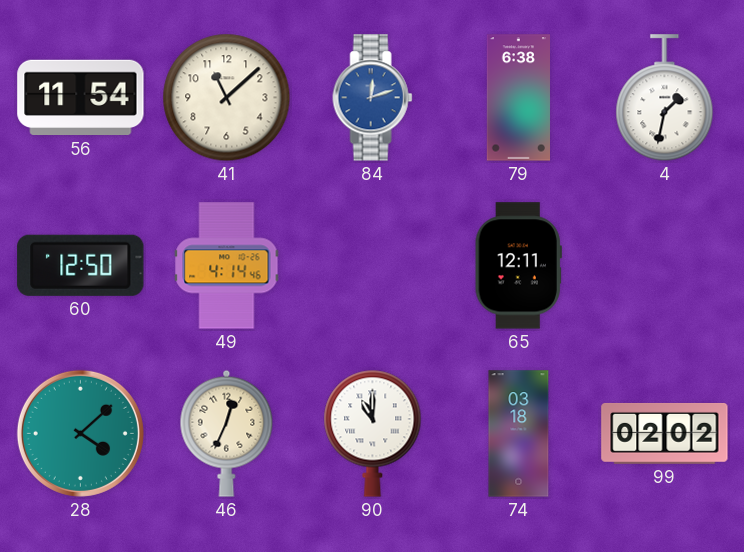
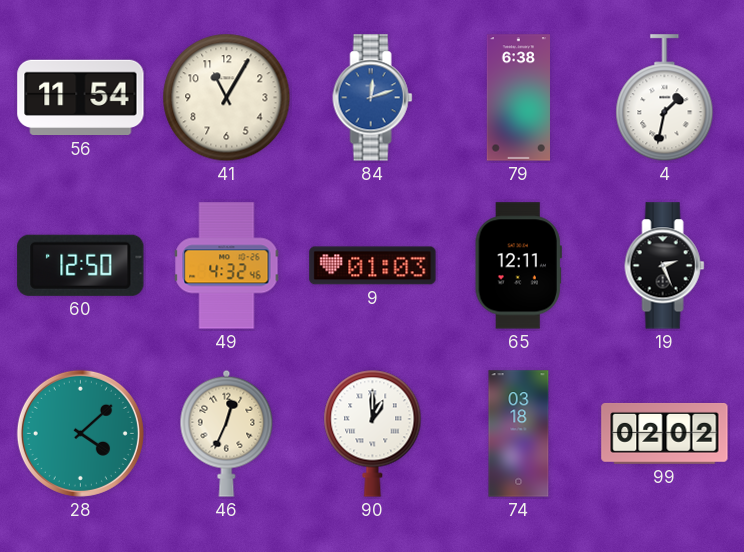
41: 11:08 -> 11:05 (227, 98)
49: 4:14 -> 4:32 (227, 266)
9: none -> 01:03 (373, 266)
19: none -> 2:26 (665, 266)
90: 11:00 -> 1:00 (373, 433)
